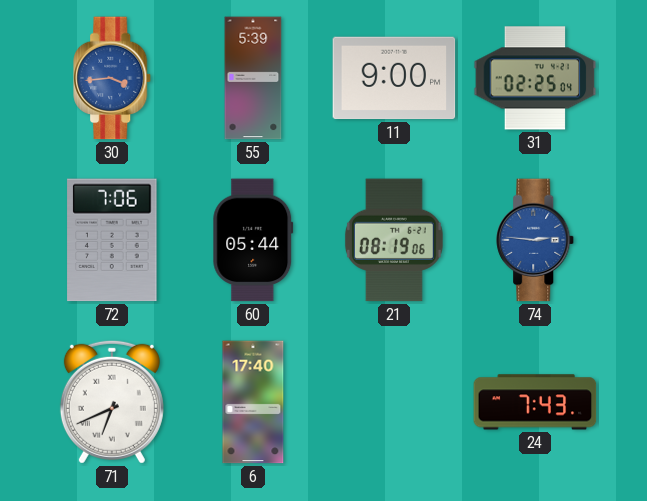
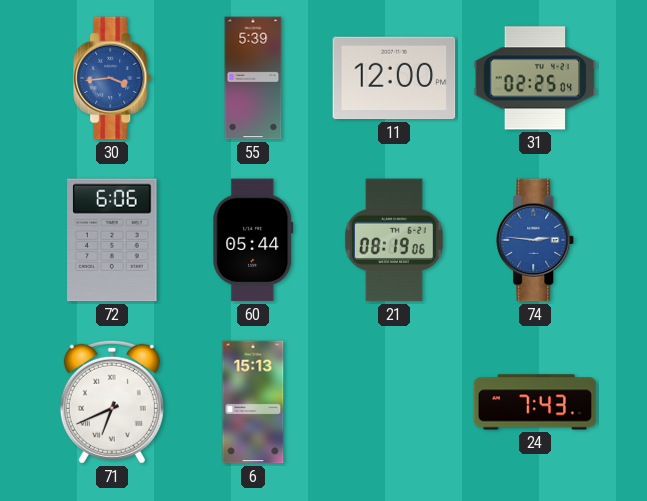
11: 9:00 -> 12:00 (394, 78)
72: 7:06 -> 6:06 (112, 240)
6: 17:40 -> 15:13 (253, 402)
